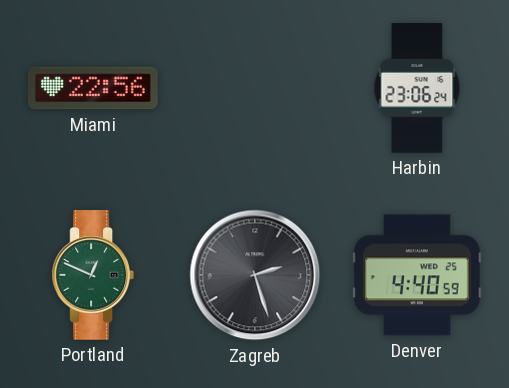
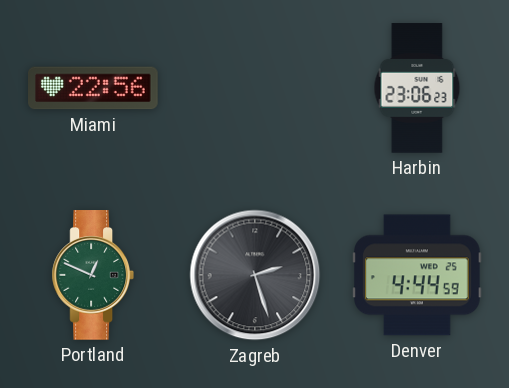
Harbin: 23:06:24 -> 23:06:23 (417, 88)
Denver: 4:40 -> 4:44 (418, 275)
